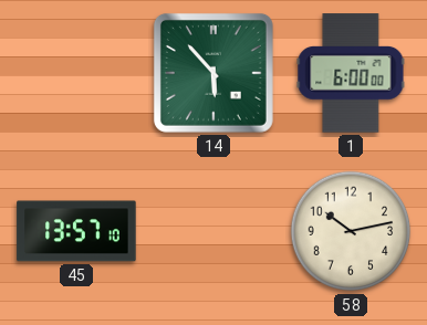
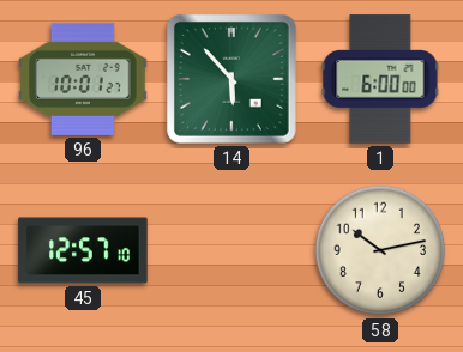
96: none -> 10:01 (83, 79)
45: 13:57 -> 12:57 (83, 250)
